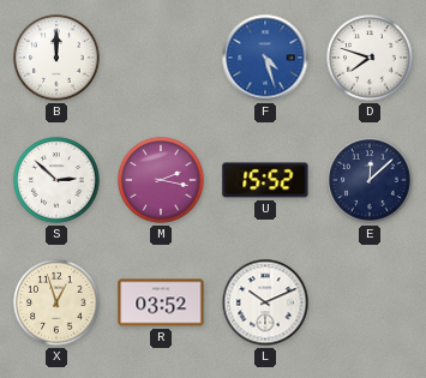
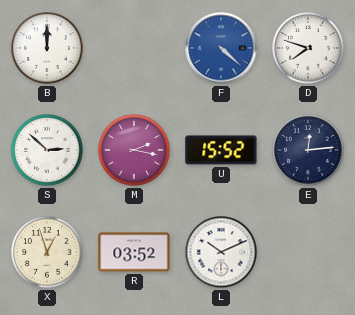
F: 4:27 -> 4:22 (221, 48)
E: 12:08 -> 12:14 (308, 150)
